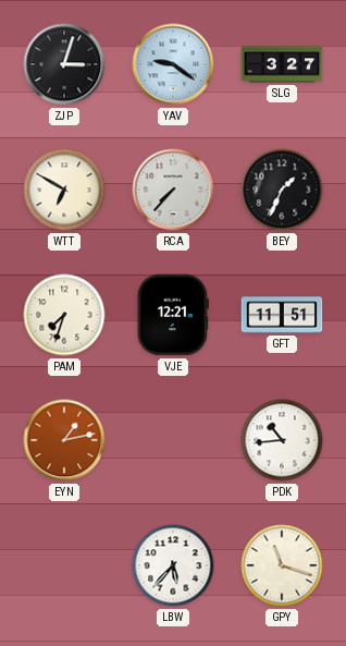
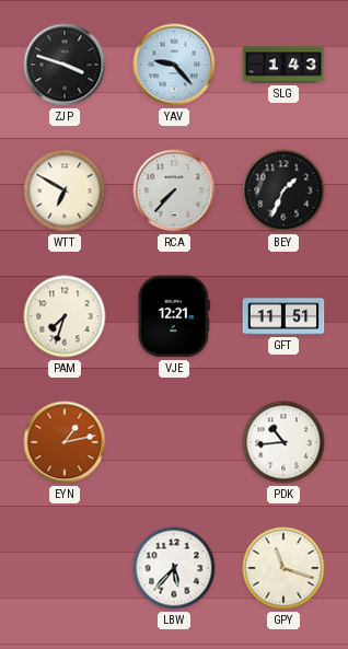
ZJP: 3:03 -> 3:48 (65, 65)
YAV: 9:21 -> 9:23 (174, 65)
SLG: 3:27 -> 1:43 (283, 65)
